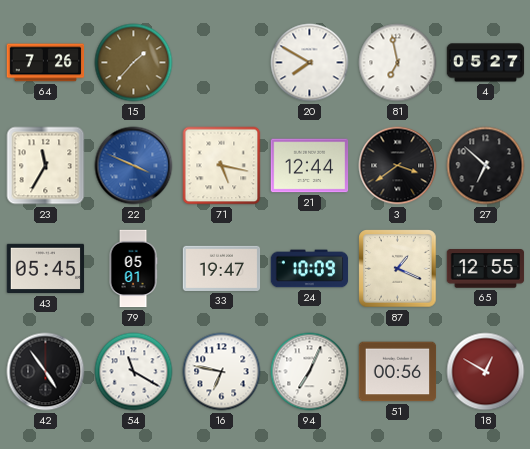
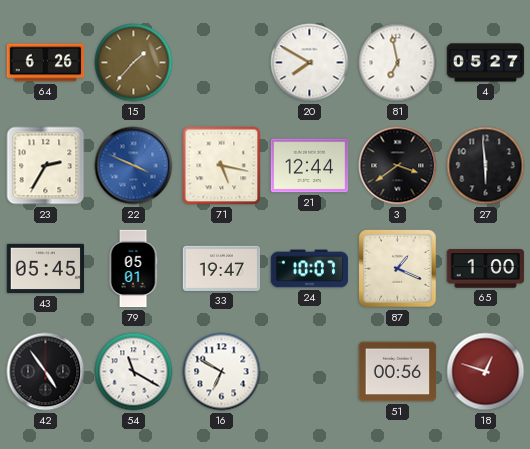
64: 7:26 -> 6:26 (46, 63)
23: 11:35 -> 2:35 (46, 166)
27: 6:52 -> 5:59 (486, 166)
24: 10:09 -> 10:07 (310, 269)
65: 12:55 -> 1:00 (486, 269)
16: 6:47 -> 6:50 (222, 372)
94: 7:04 -> none (310, 372)
18: 12:50 -> 12:48 (486, 372)
